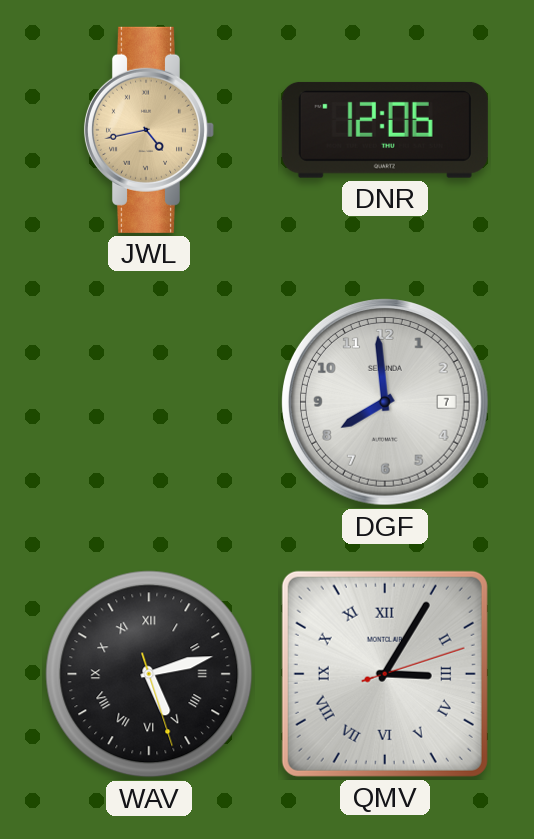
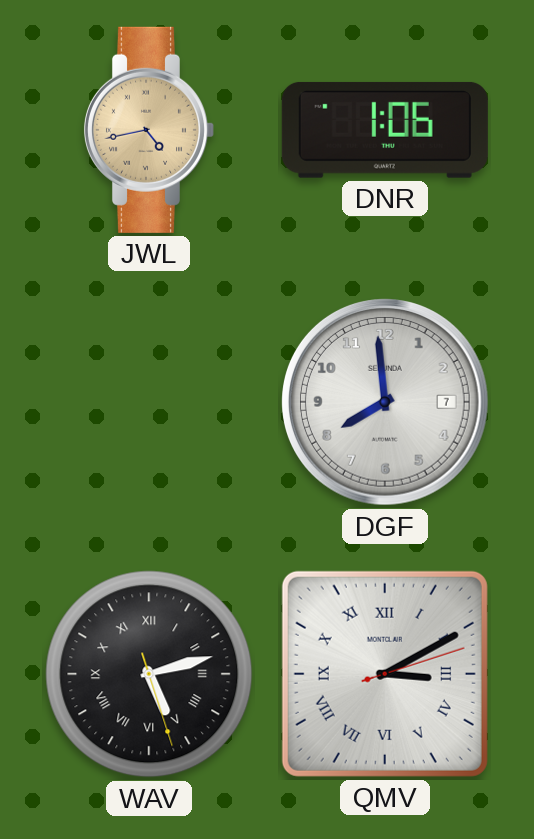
DNR: 12:06 -> 1:06 (385, 130)
QMV: 3:05 -> 3:10 (385, 674)
